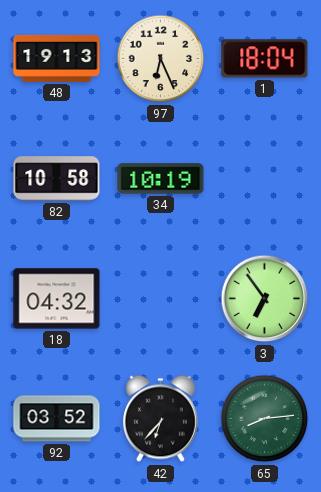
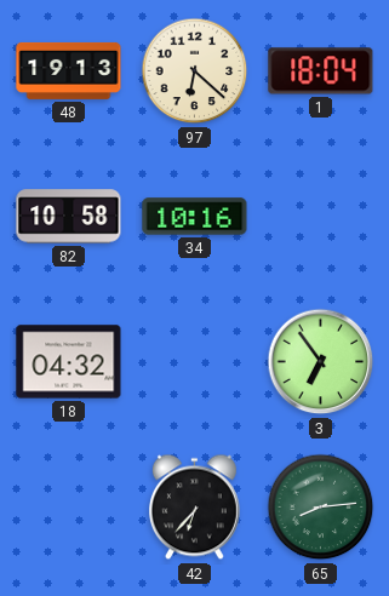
97: 6:26 -> 6:22 (195, 71)
34: 10:19 -> 10:16 (195, 217)
92: 03:52 -> none (57, 419)
